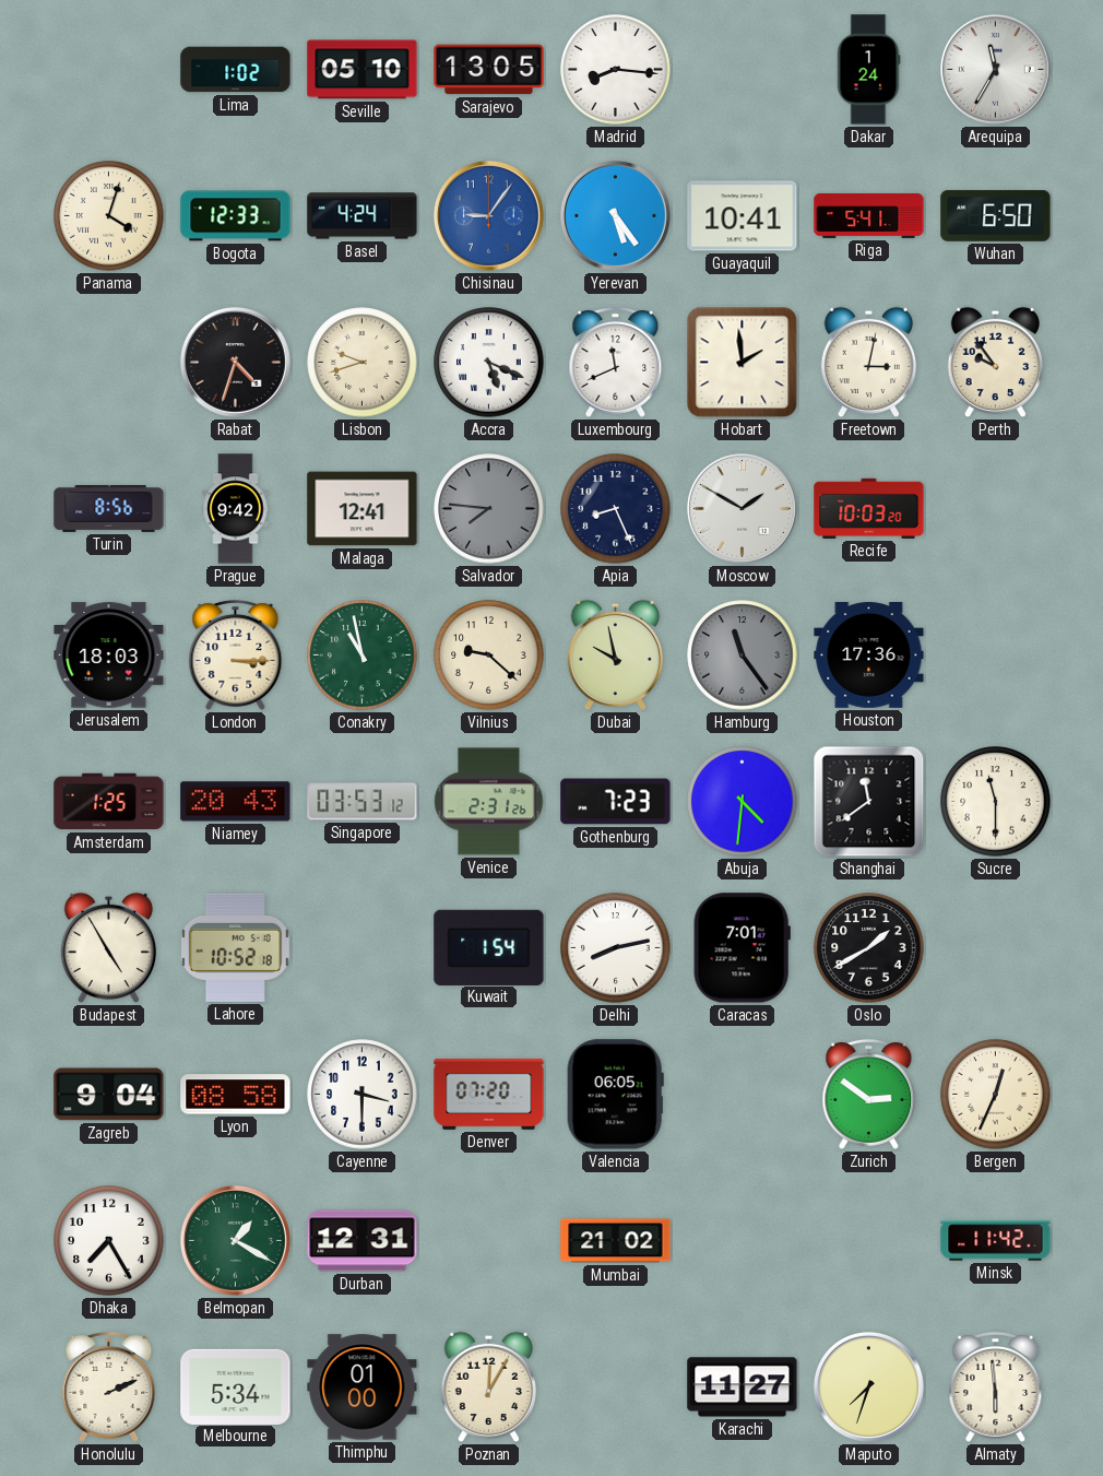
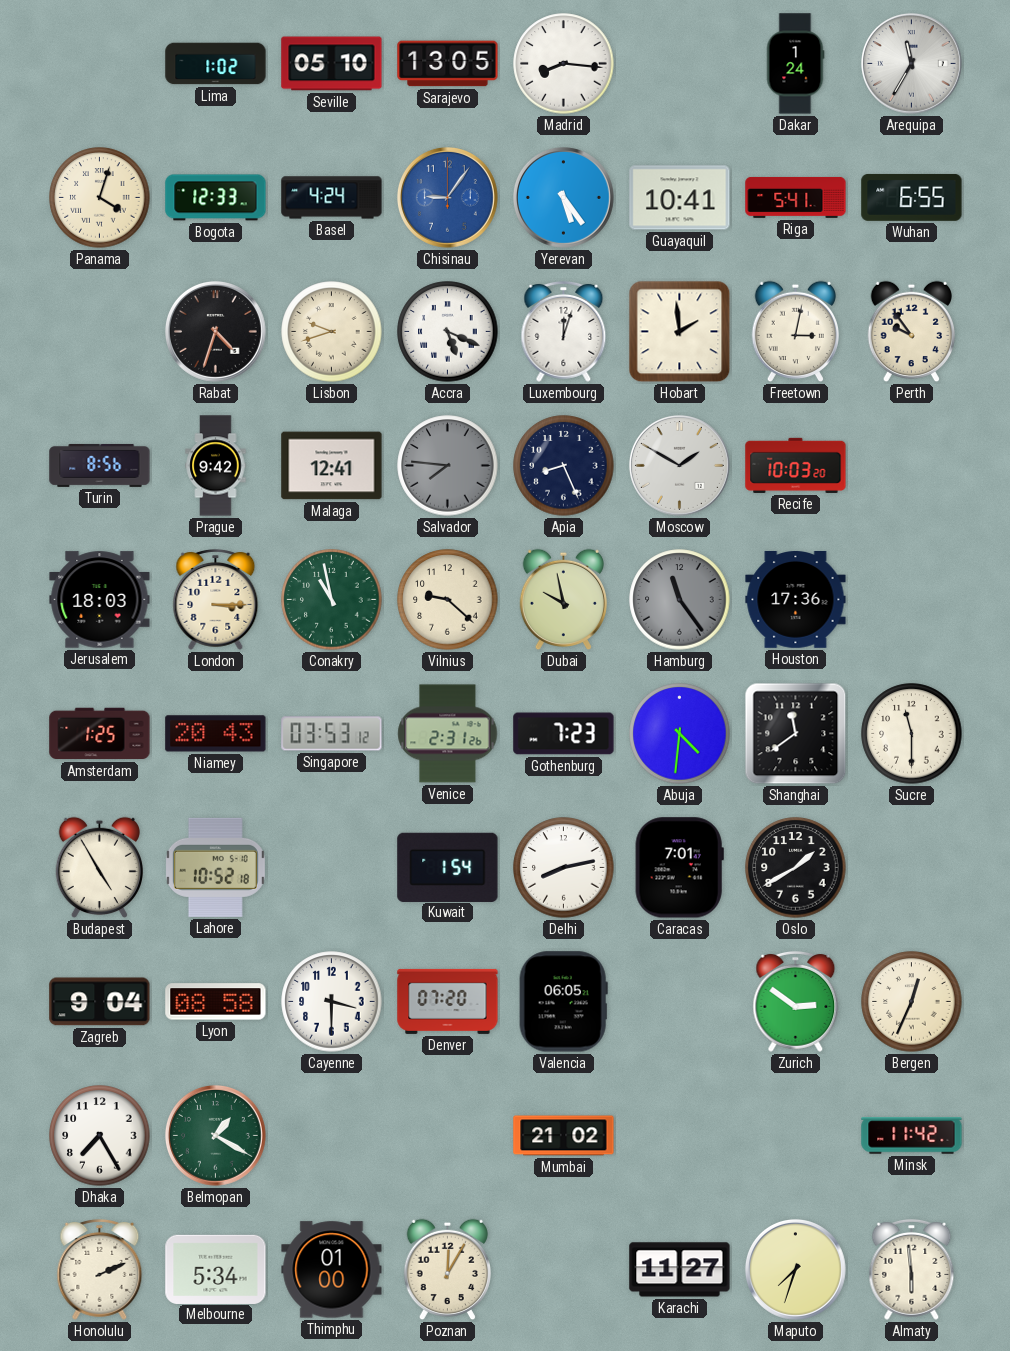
Wuhan: 6:50 -> 6:55 (912, 197)
Luxembourg: 11:41 -> 12:03 (564, 331)
Durban: 12:31 -> none (363, 1241)
